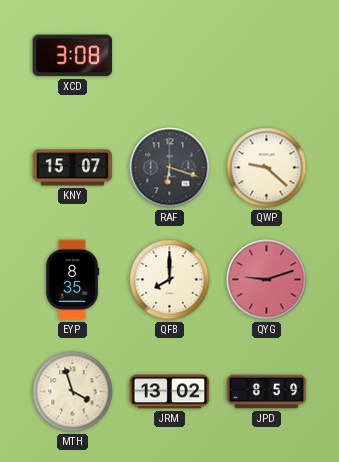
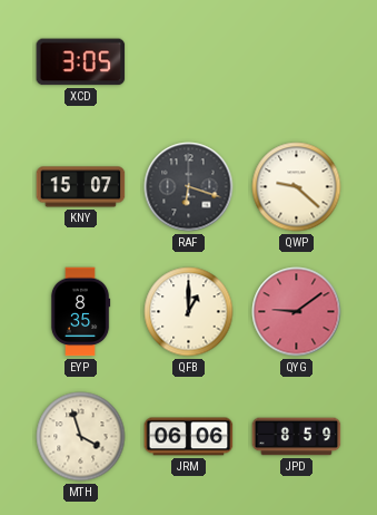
XCD: 3:08 -> 3:05 (81, 62)
QFB: 8:00 -> 1:00 (189, 312)
QYG: 9:12 -> 9:09 (297, 312)
JRM: 13:02 -> 06:06 (189, 437)
